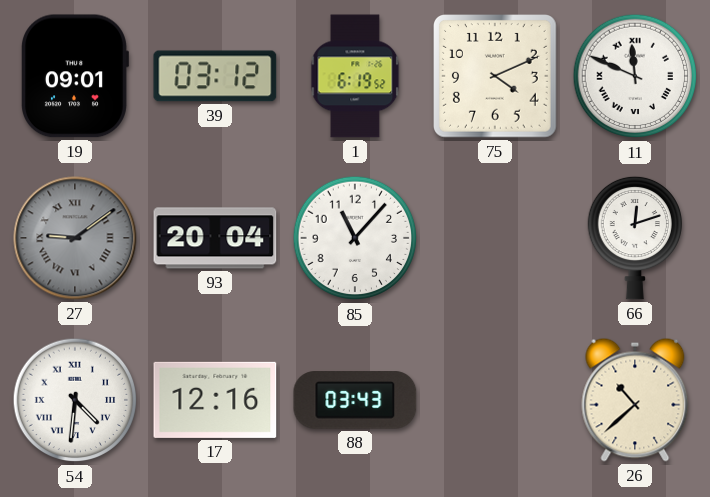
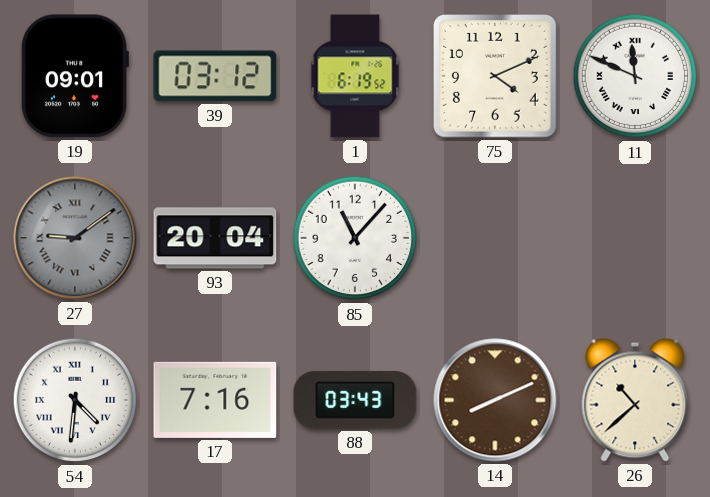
66: 12:12 -> none (634, 238)
17: 12:16 -> 7:16 (215, 400)
14: none -> 8:11 (495, 400)
